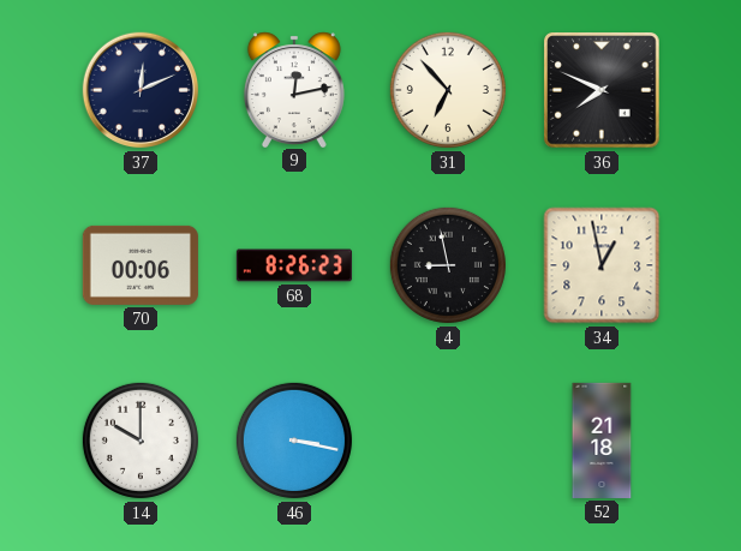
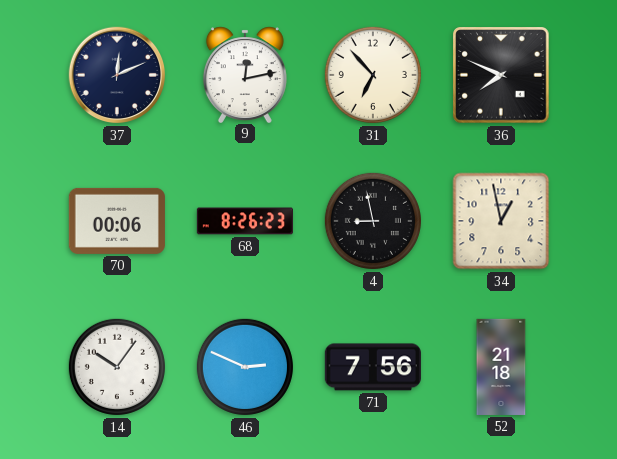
14: 10:00 -> 10:06 (117, 367)
46: 3:17 -> 2:49 (245, 367)
71: none -> 7:56 (373, 367)
